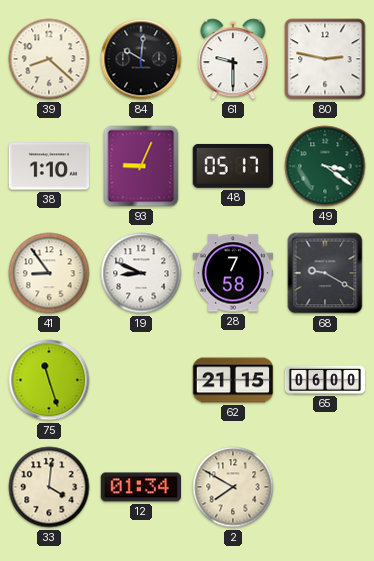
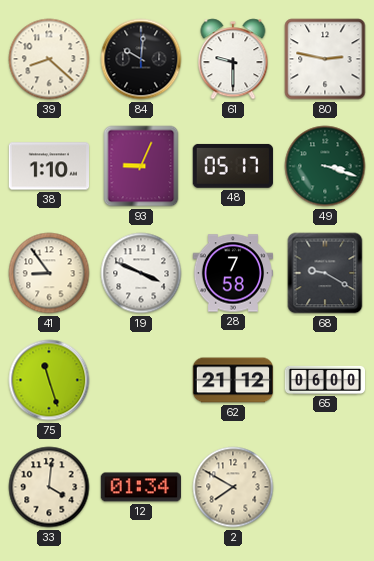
49: 3:21 -> 3:18 (325, 166)
19: 8:49 -> 3:49 (141, 273)
62: 21:15 -> 21:12 (233, 380)
